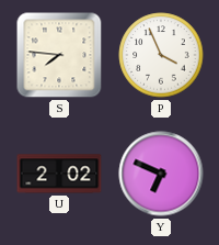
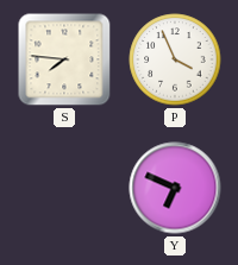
U: 2:02 -> none (59, 174)
